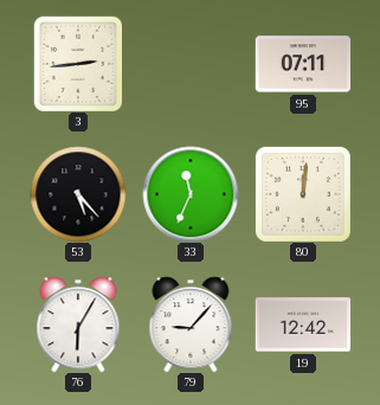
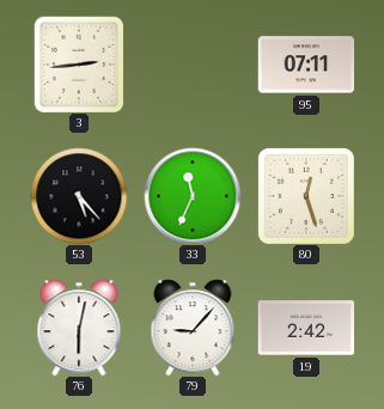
80: 12:01 -> 12:27 (306, 196)
76: 6:05 -> 6:02 (79, 328)
19: 12:42 -> 2:42 (306, 328)
